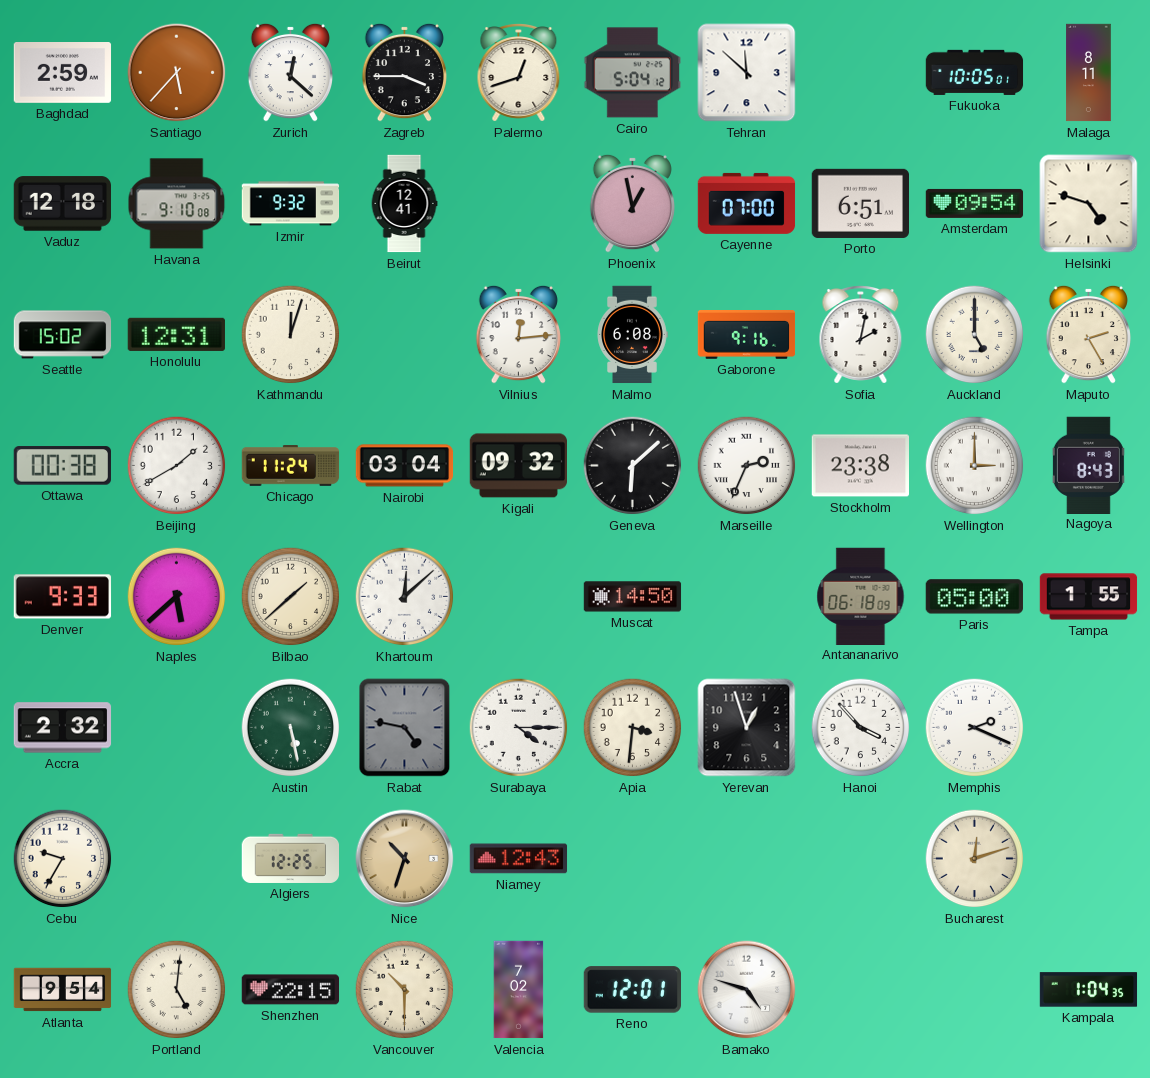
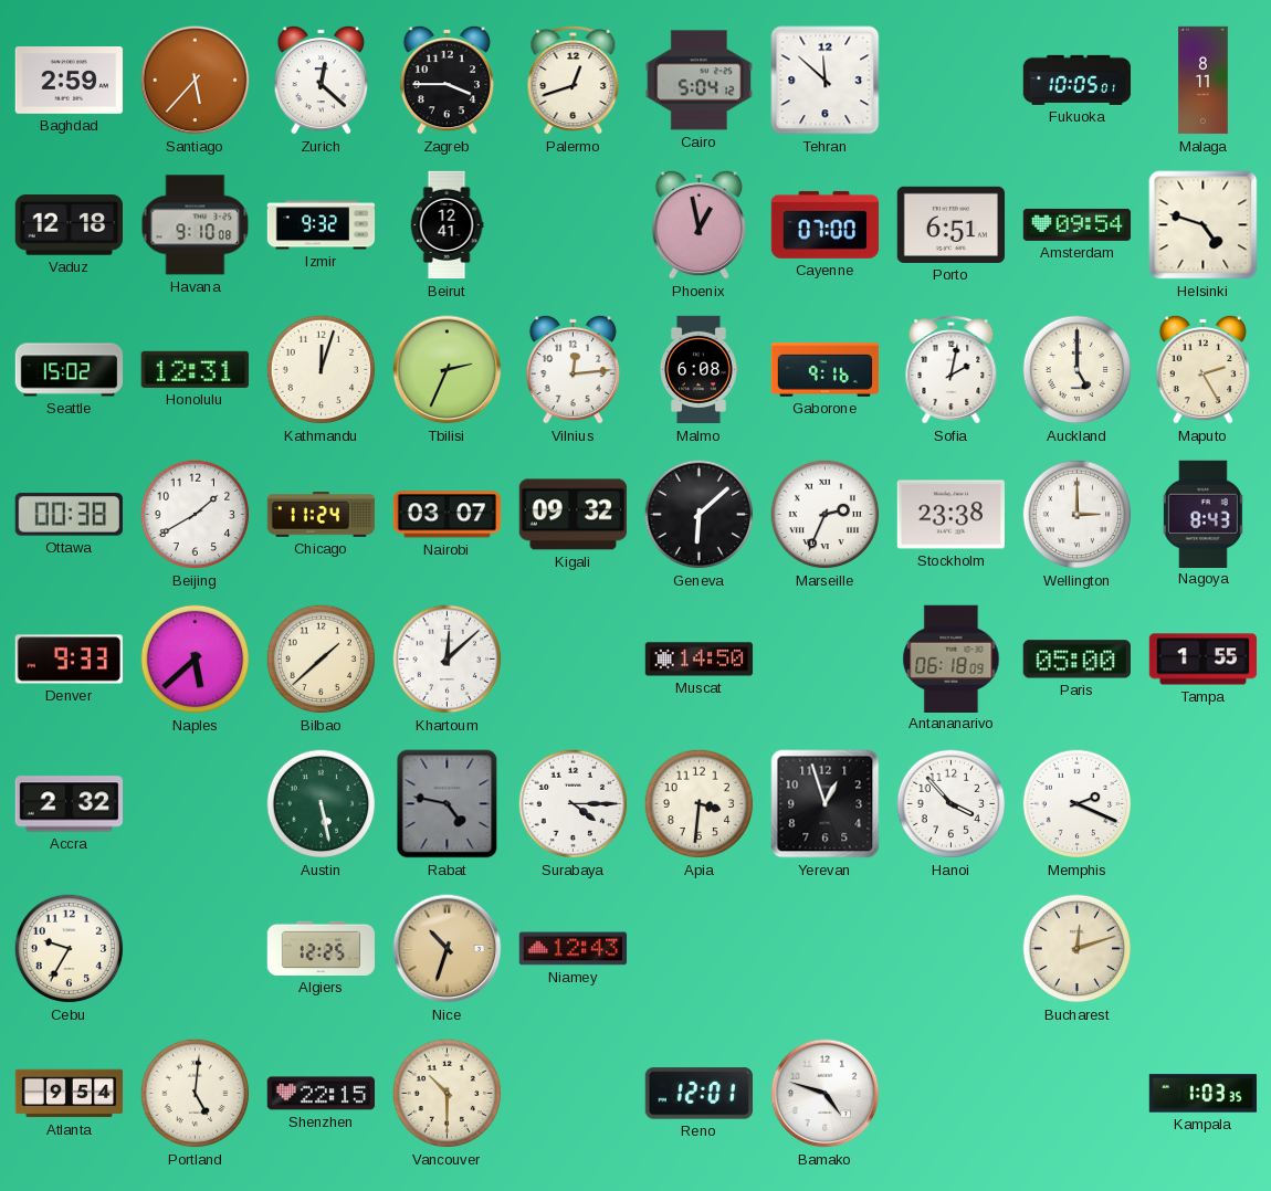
Tbilisi: none -> 2:34 (448, 370)
Nairobi: 03:04 -> 03:07 (448, 515)
Valencia: 7:02 -> none (519, 990)
Kampala: 1:04 -> 1:03 (1204, 1094)
